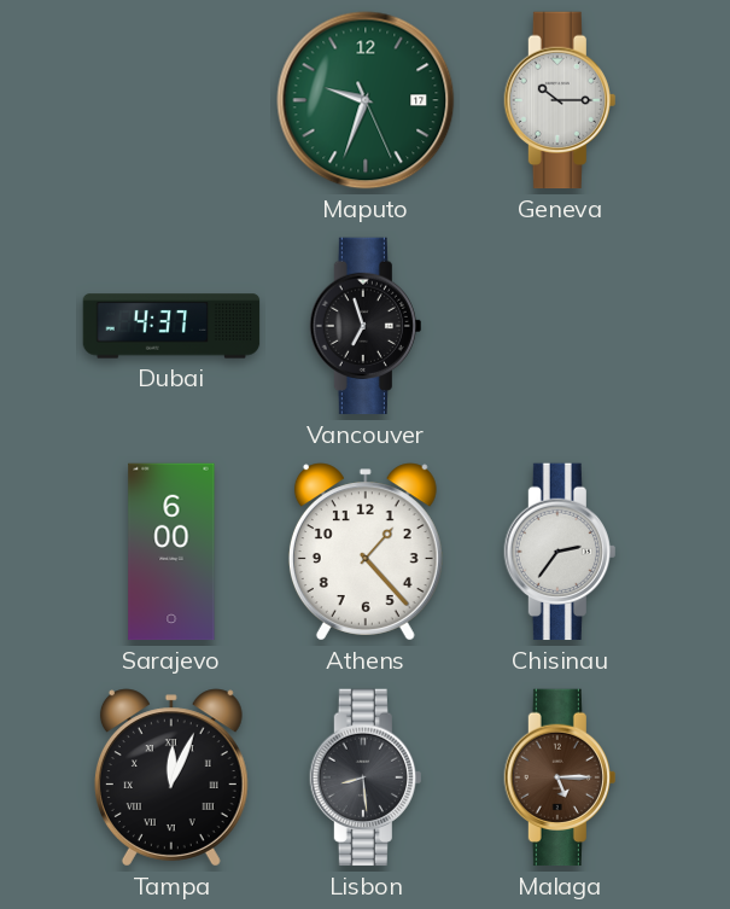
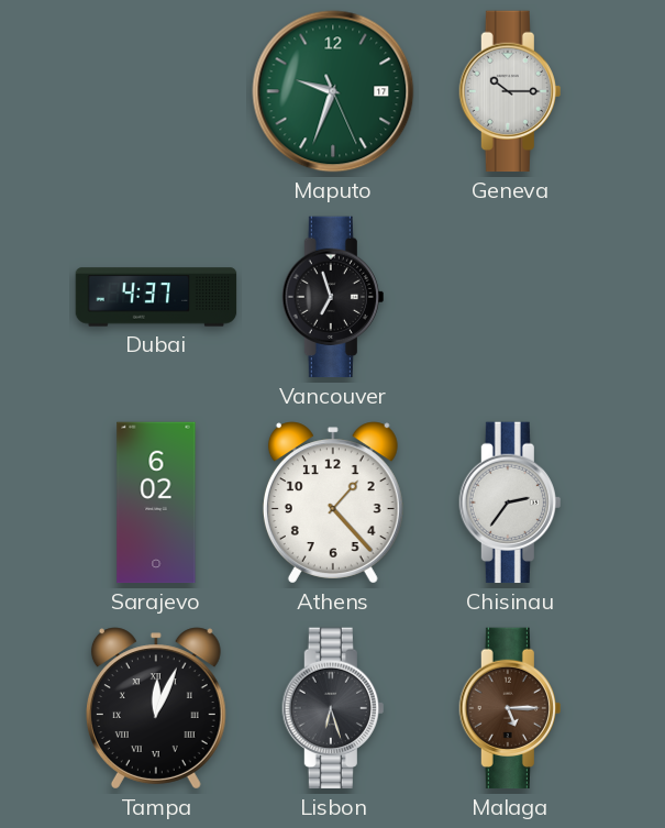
Sarajevo: 6:00 -> 6:02 (156, 503)
Lisbon: 8:29 -> 6:27 (333, 708)
